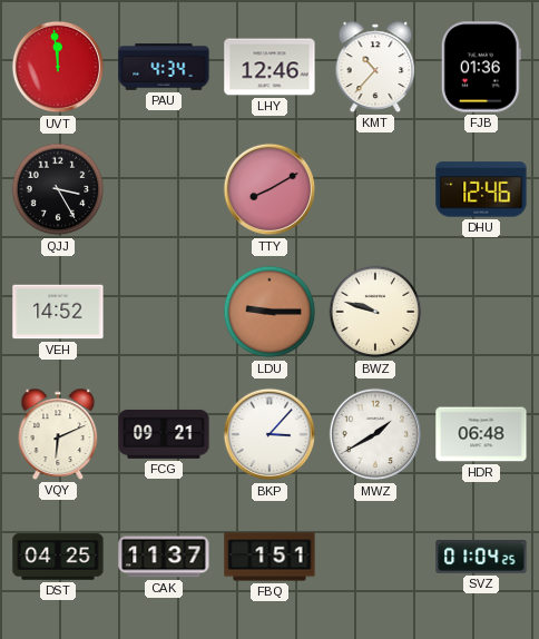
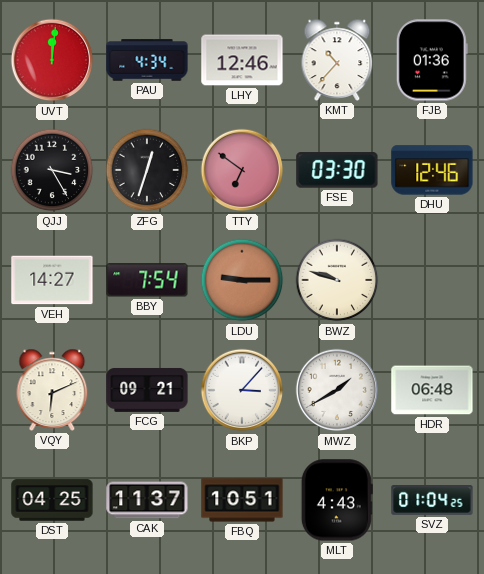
UVT: 11:59 -> 12:01 (52, 60)
ZFG: none -> 12:33 (147, 170)
TTY: 8:10 -> 6:51 (242, 170)
FSE: none -> 03:30 (337, 170)
VEH: 14:52 -> 14:27 (52, 280)
BBY: none -> 7:54 (147, 280)
FBQ: 1:51 -> 10:51 (242, 500)
MLT: none -> 4:43 (337, 500)
